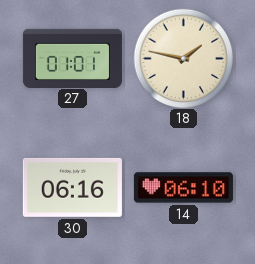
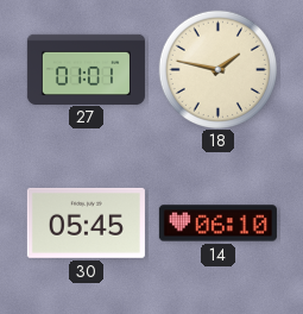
30: 06:16 -> 05:45 (86, 222)
